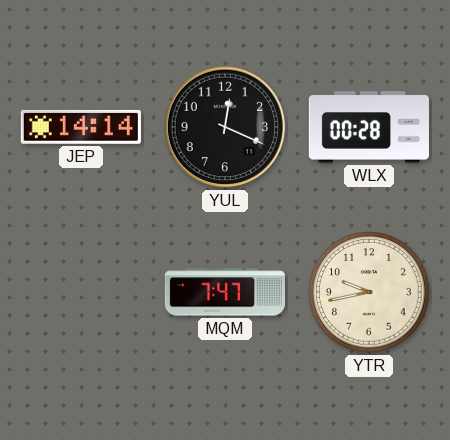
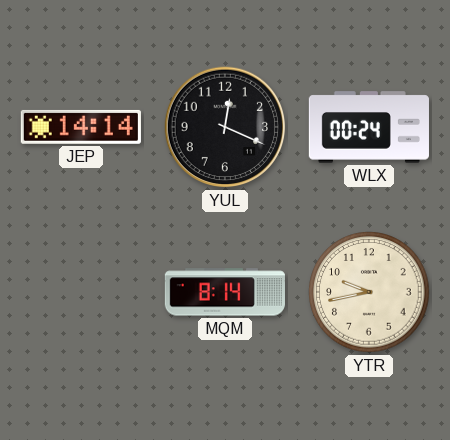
WLX: 00:28 -> 00:24 (369, 127)
MQM: 7:47 -> 8:14 (225, 292)
